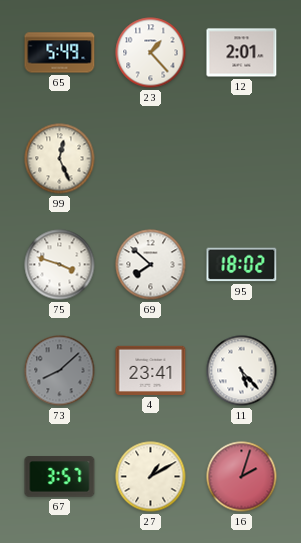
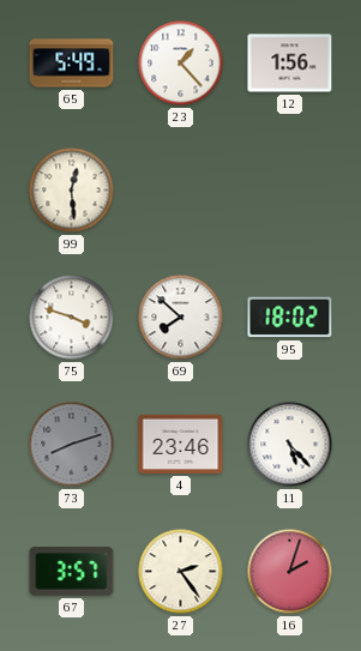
12: 2:01 -> 1:56 (290, 64)
99: 12:26 -> 12:29 (72, 191)
73: 8:08 -> 8:12 (72, 445)
4: 23:41 -> 23:46 (181, 444)
27: 1:10 -> 2:24 (181, 572)
